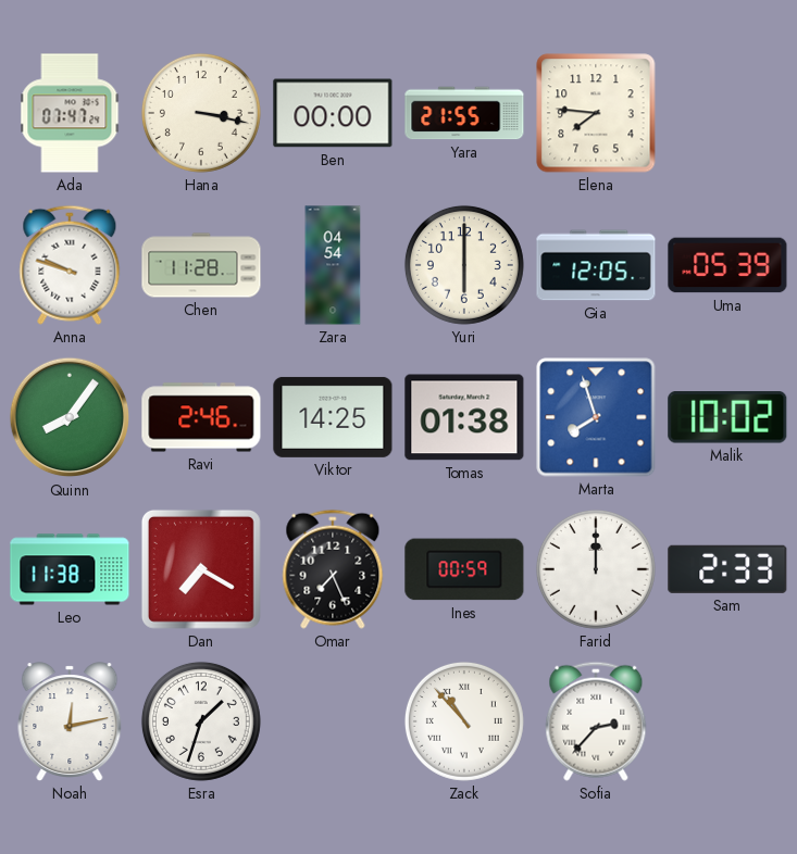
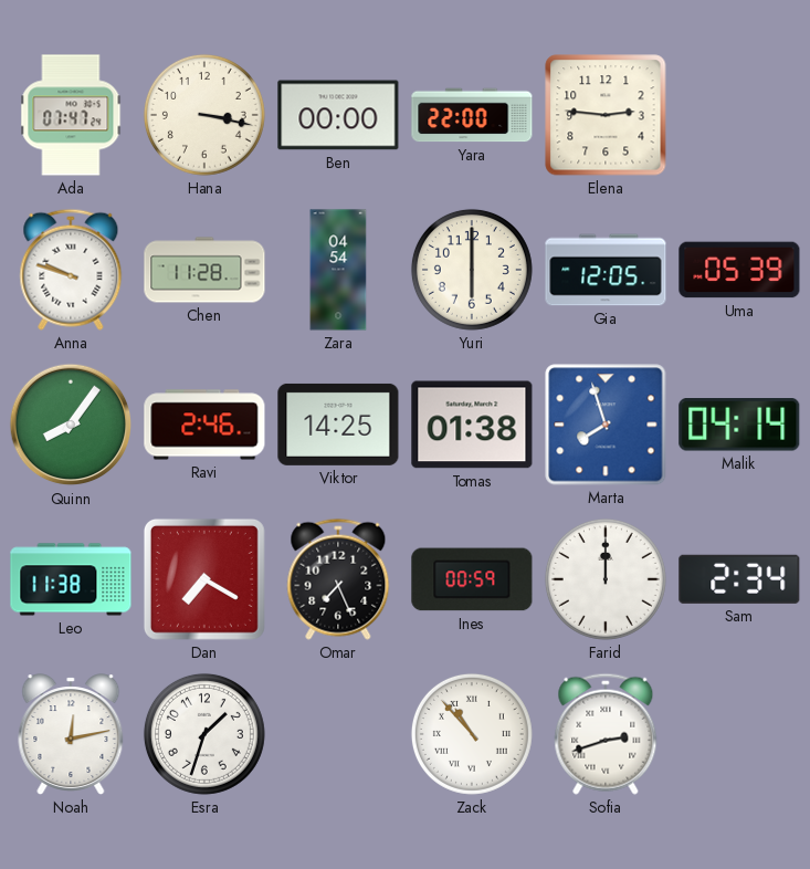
Yara: 21:55 -> 22:00 (472, 115)
Elena: 7:46 -> 2:46 (606, 115)
Malik: 10:02 -> 04:14 (739, 426)
Sam: 2:33 -> 2:34 (739, 579)
Sofia: 2:37 -> 2:42 (606, 734)
